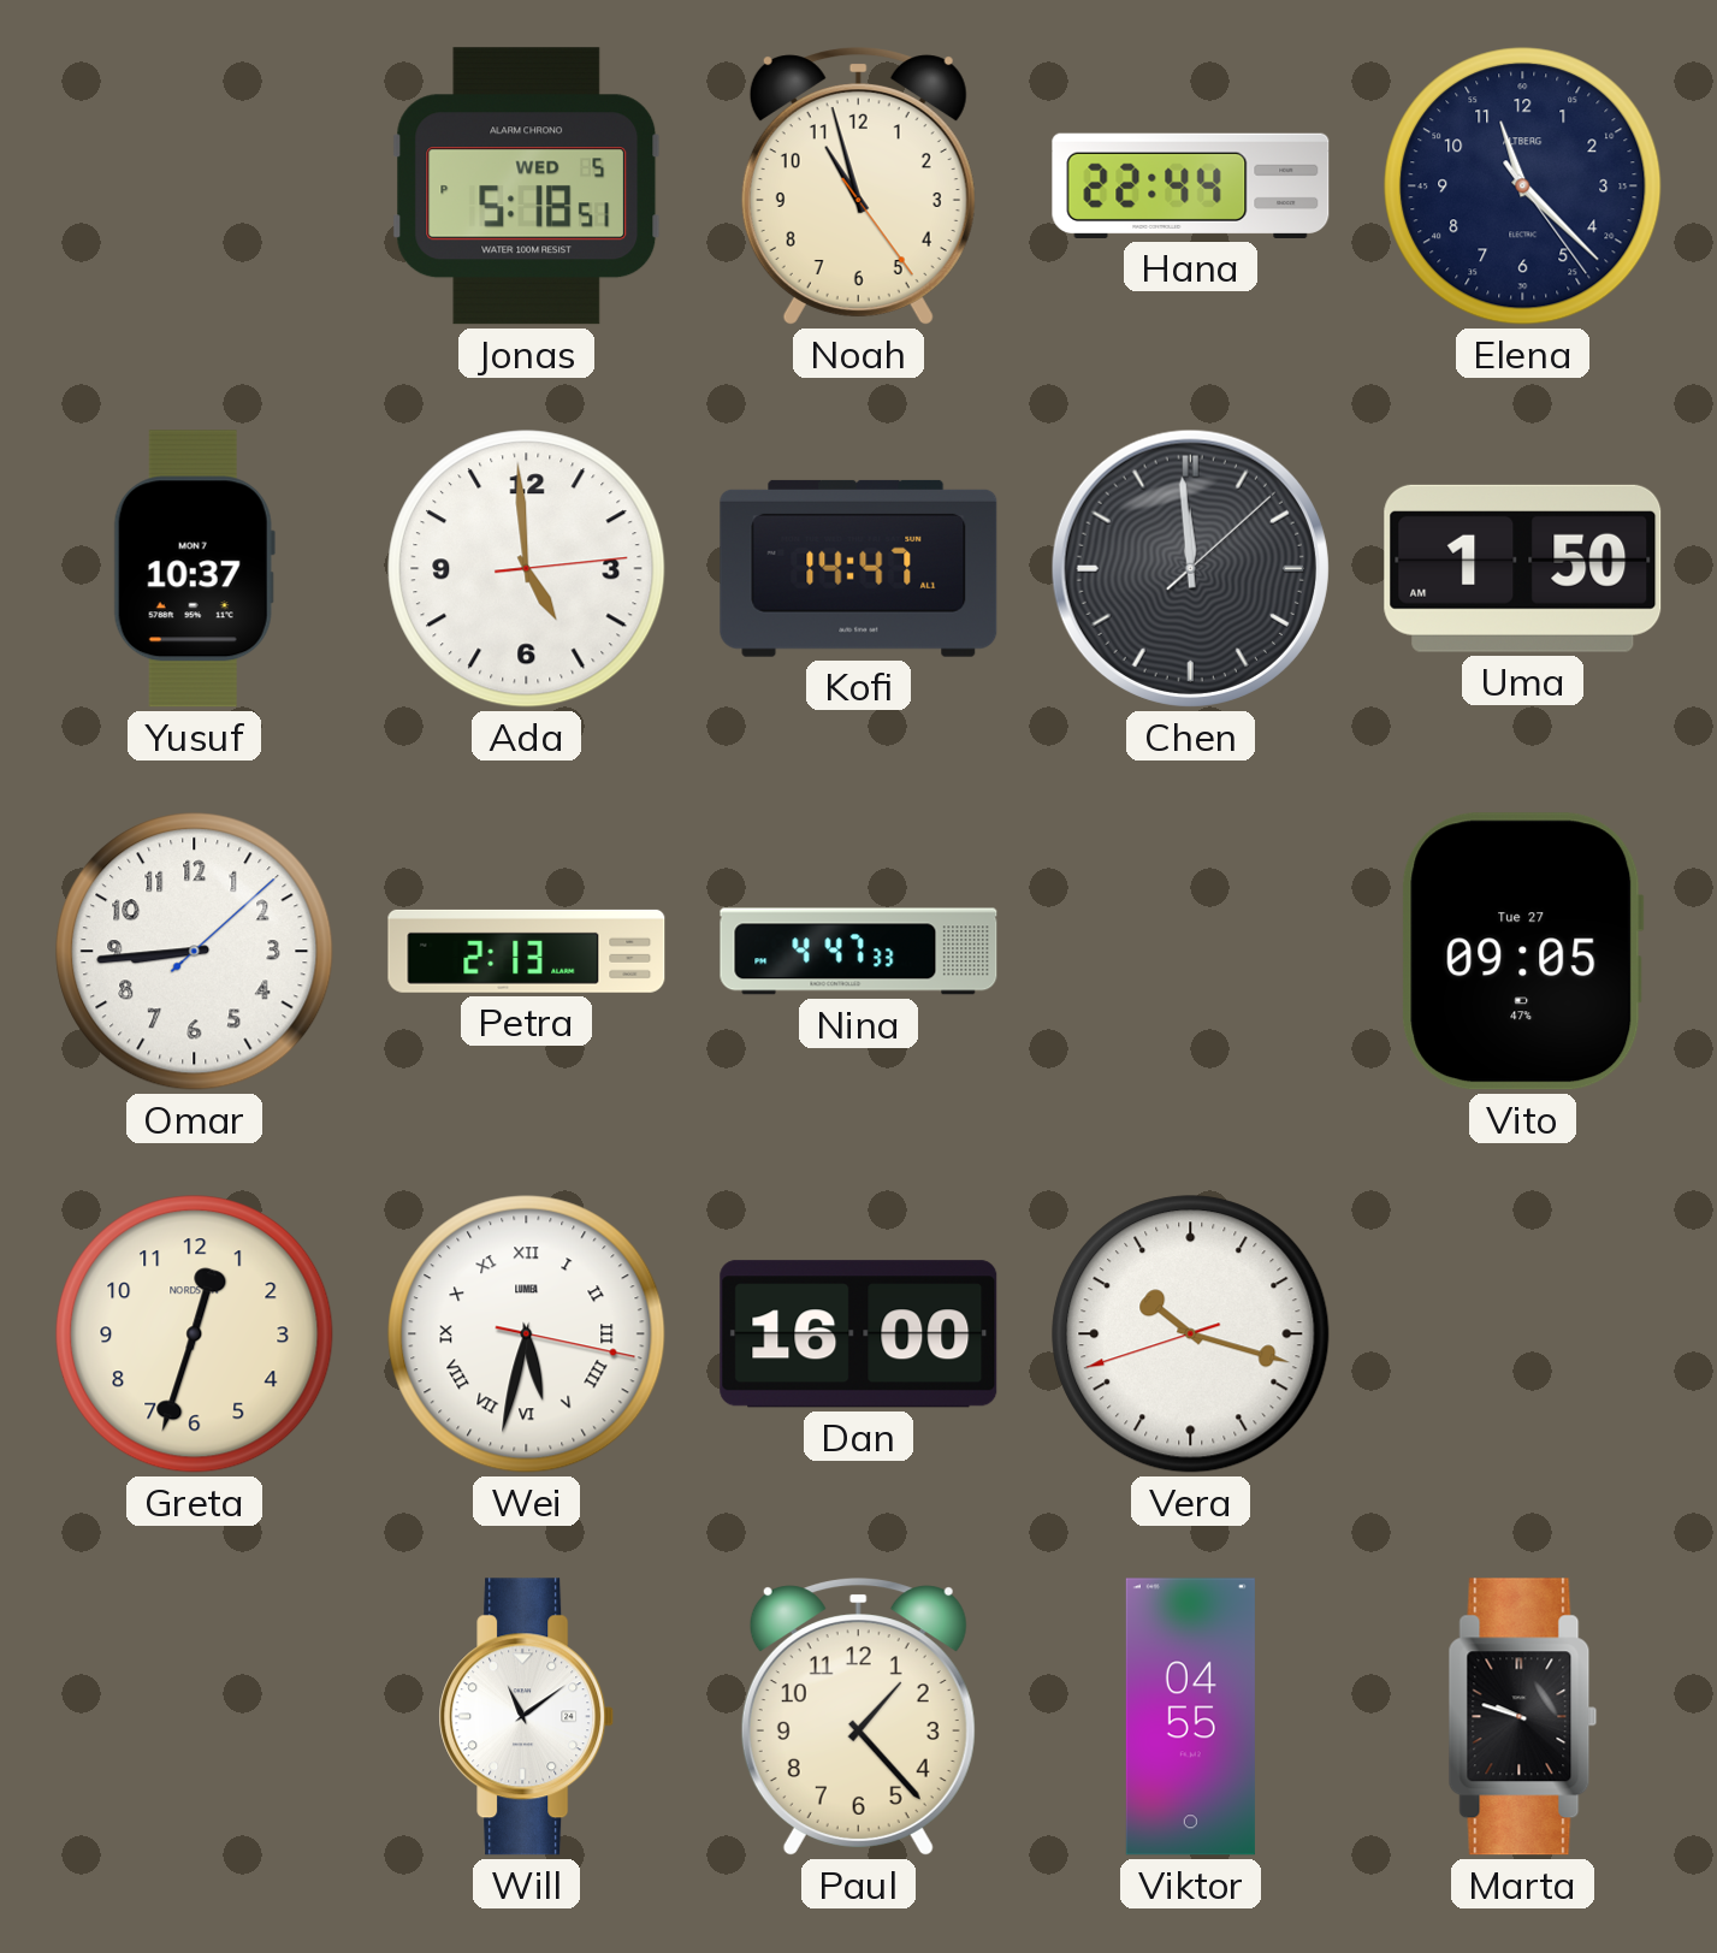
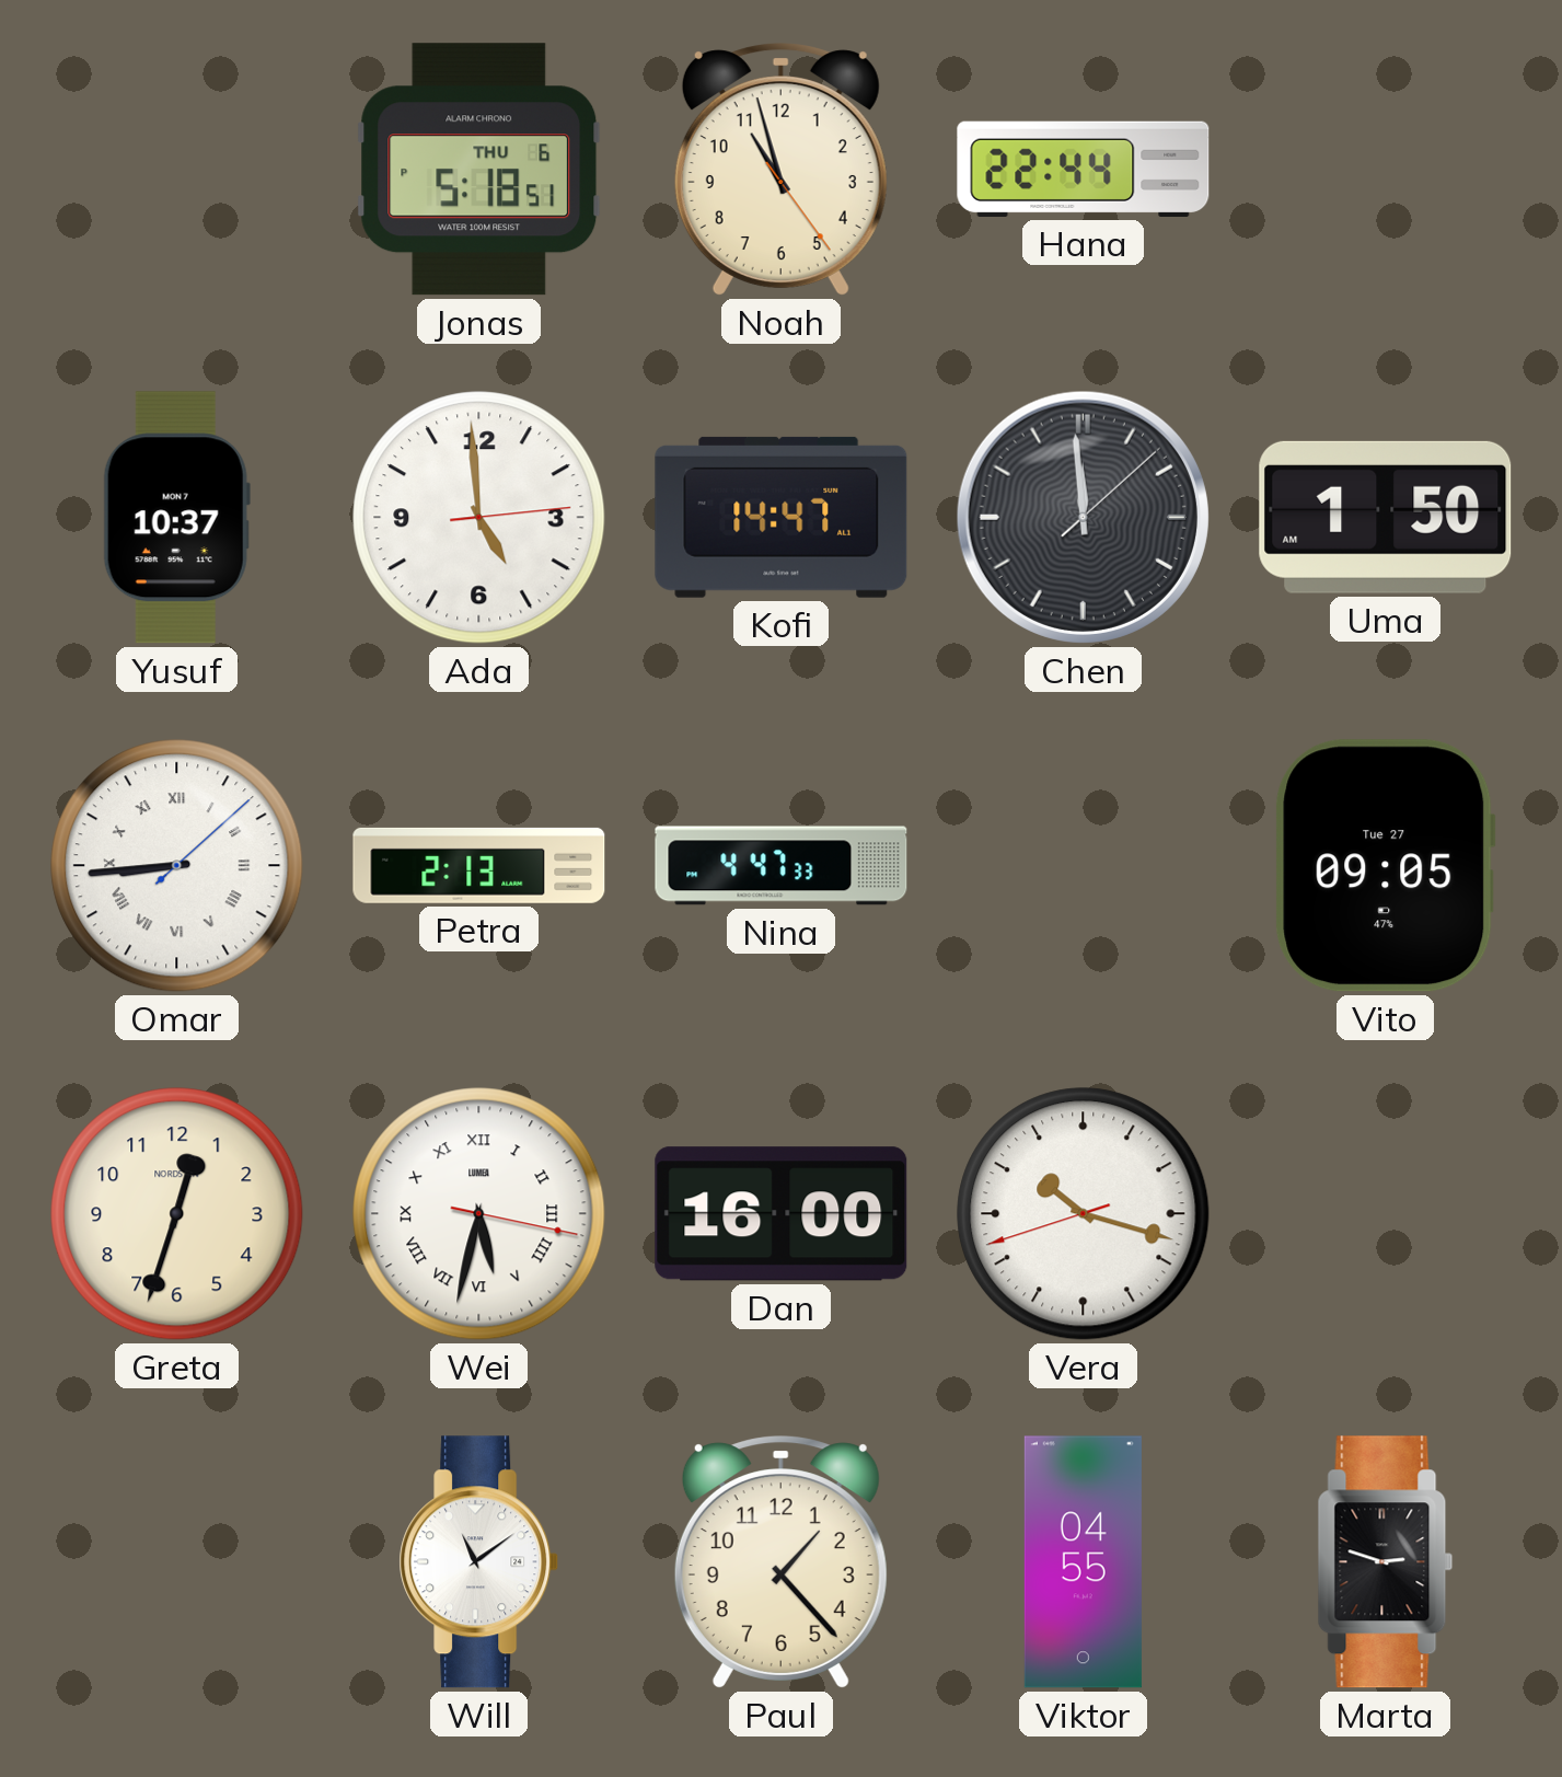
Jonas date: WED 5 -> THU 6 (479, 170)
Elena: 11:22 -> none (1523, 187)
Omar numerals: Arabic -> Roman (177, 866)
Marta: 9:48 -> 2:48 (1386, 1562)
